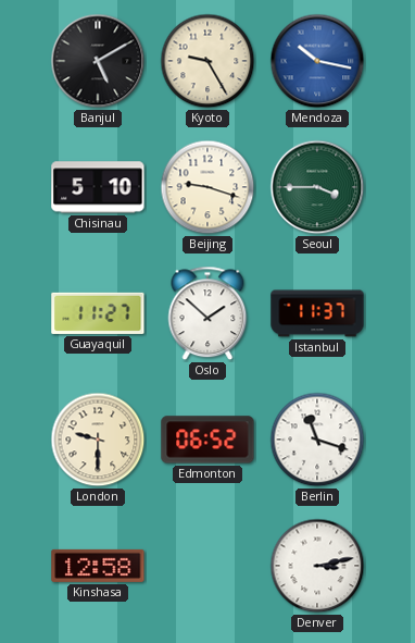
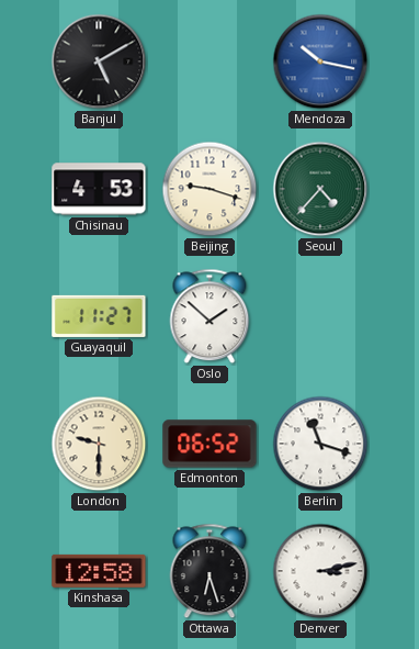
Kyoto: 9:25 -> none (207, 61)
Chisinau: 5:10 -> 4:53 (99, 189)
Seoul: 3:45 -> 4:37 (320, 189)
Istanbul: 11:37 -> none (317, 313)
Ottawa: none -> 6:27 (209, 571)
